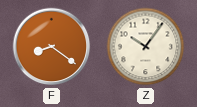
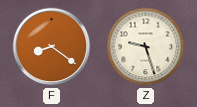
Z: 10:06 -> 9:27 (146, 47)
